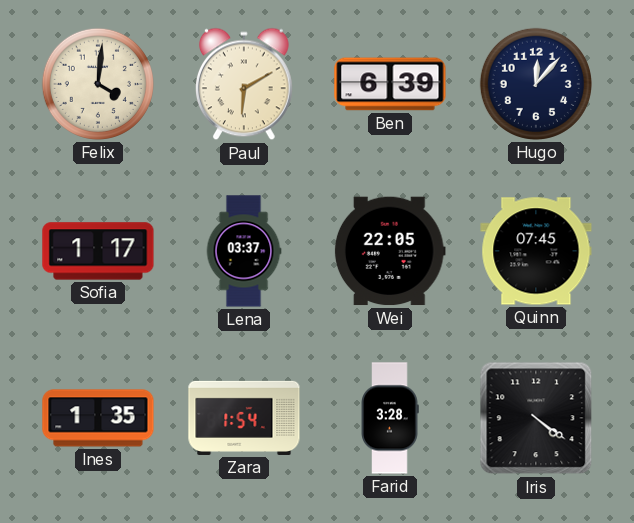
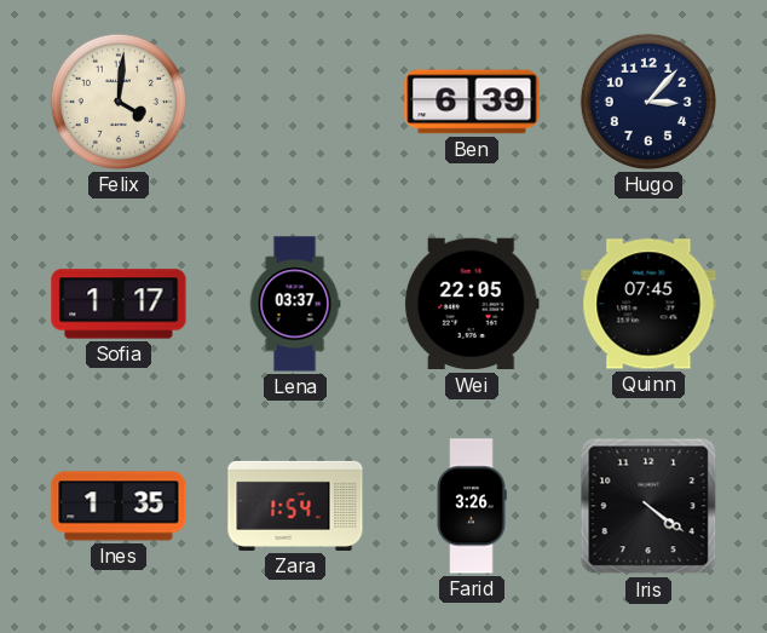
Paul: 6:10 -> none (244, 84)
Hugo: 12:07 -> 3:07 (648, 102)
Farid: 3:28 -> 3:26 (472, 506)
